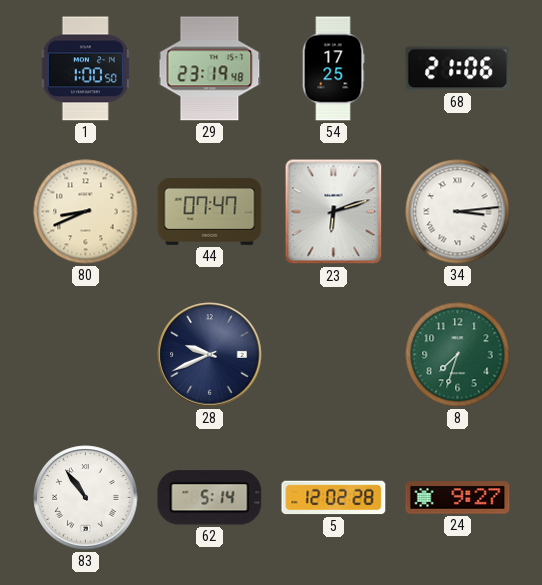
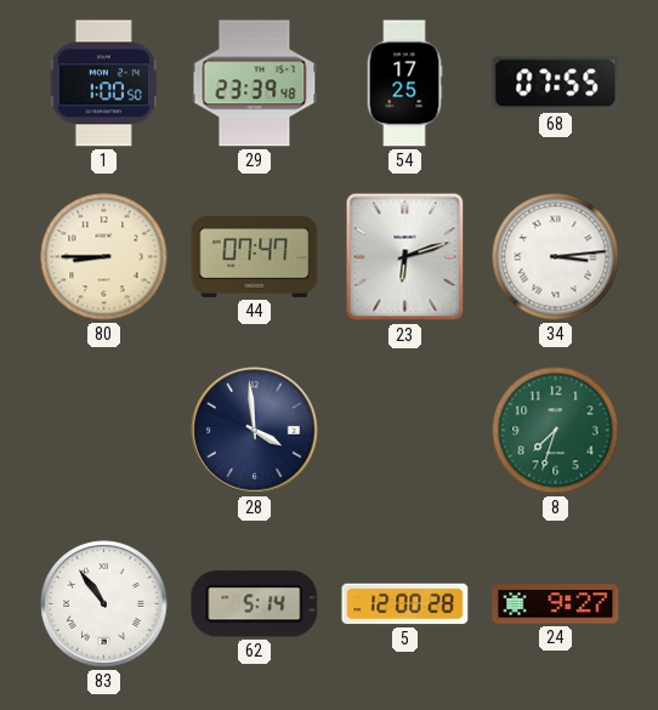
29: 23:19 -> 23:39 (255, 84)
68: 21:06 -> 07:55 (556, 84)
80: 8:41 -> 8:45 (104, 257)
28: 9:41 -> 3:59 (255, 431)
5: 12:02 -> 12:00 (405, 604)
